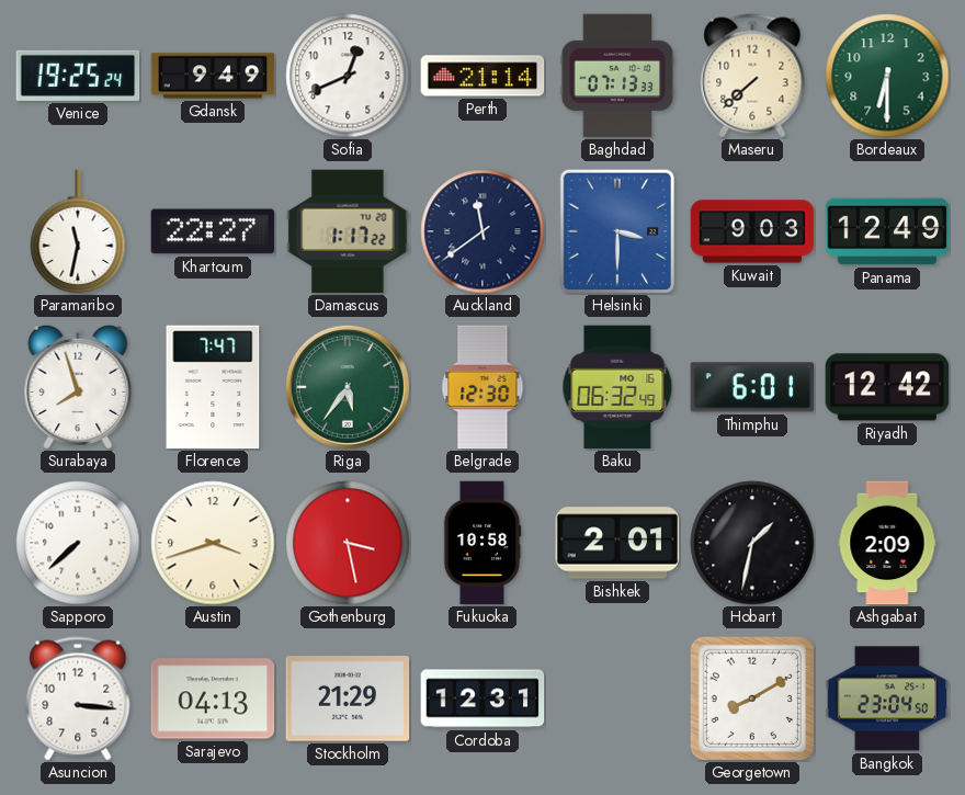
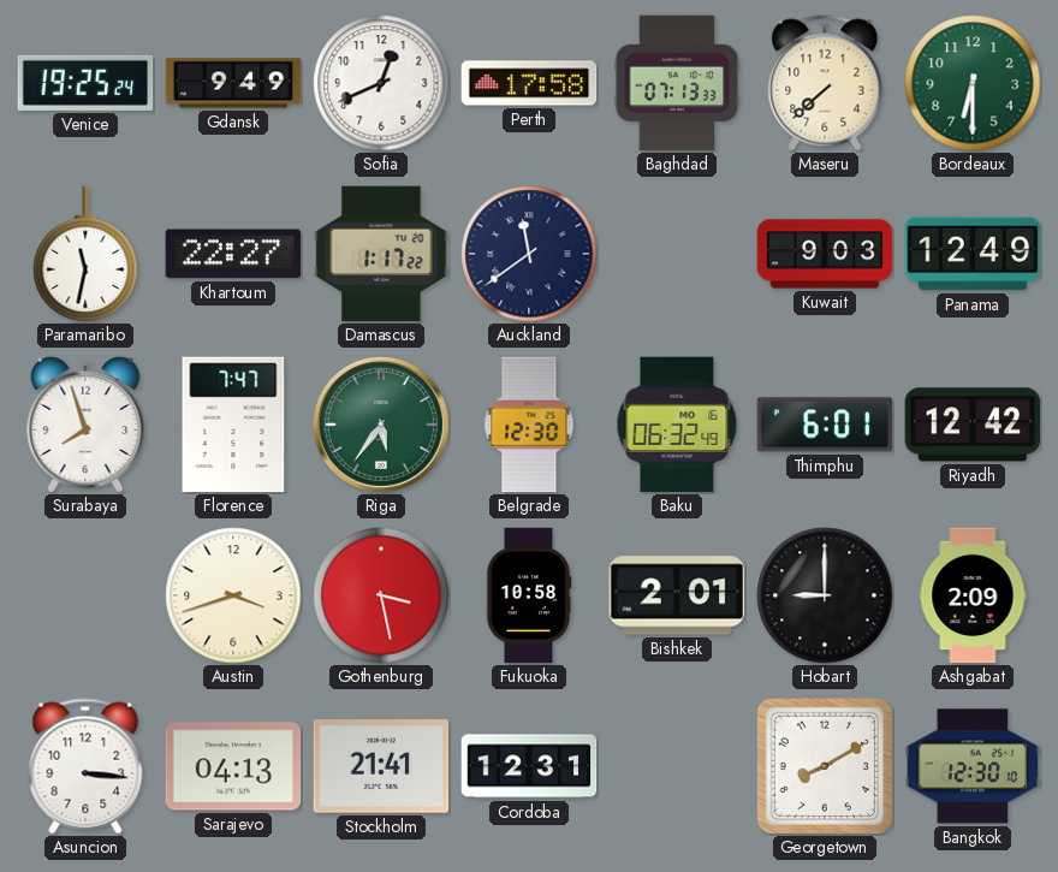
Perth: 21:14 -> 17:58 (529, 83)
Helsinki: 3:30 -> none (617, 231)
Sapporo: 7:38 -> none (78, 543)
Hobart: 1:32 -> 9:00 (825, 595)
Stockholm: 21:29 -> 21:41 (381, 766)
Bangkok: 23:04 -> 12:30 (973, 766)
